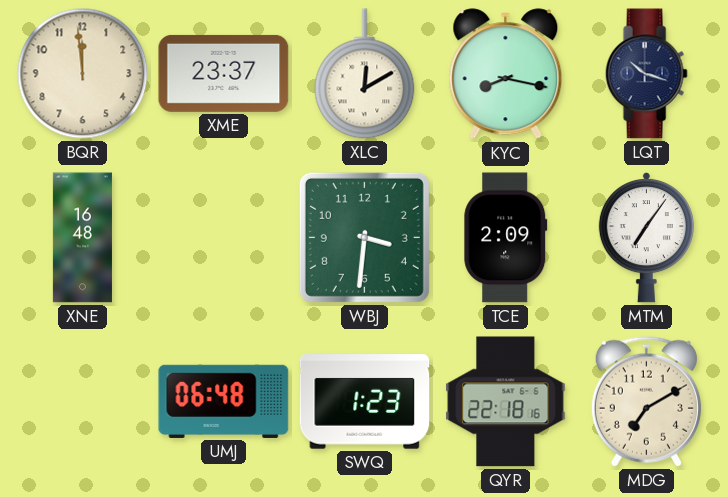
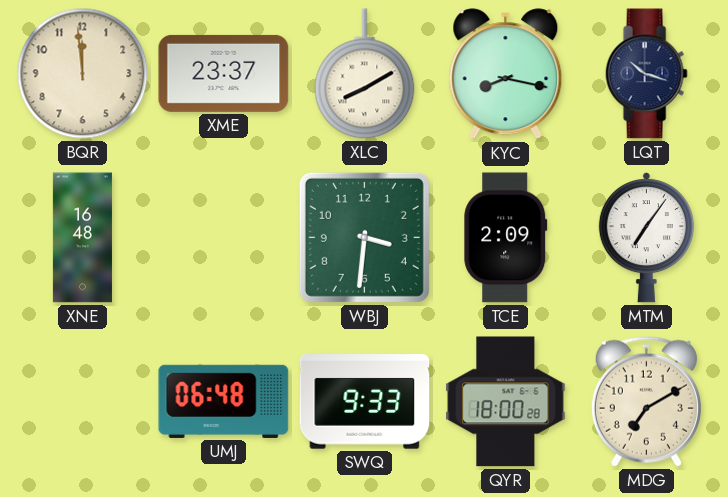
XLC: 12:10 -> 8:10 (365, 74)
SWQ: 1:23 -> 9:33 (365, 402)
QYR: 22:18 -> 18:00 (506, 402)
